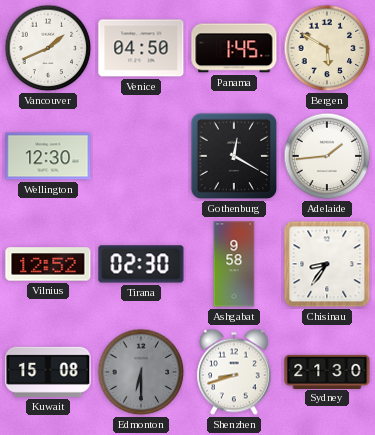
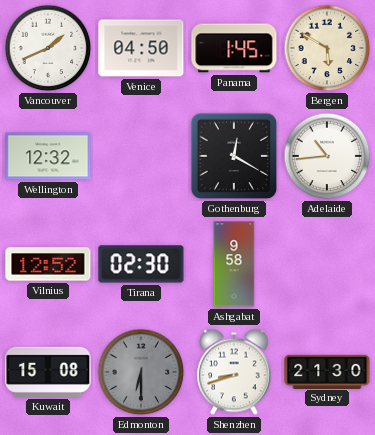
Wellington: 12:30 -> 12:32 (48, 156)
Adelaide: 1:44 -> 10:44 (327, 156)
Chisinau: 8:36 -> none (327, 264)
